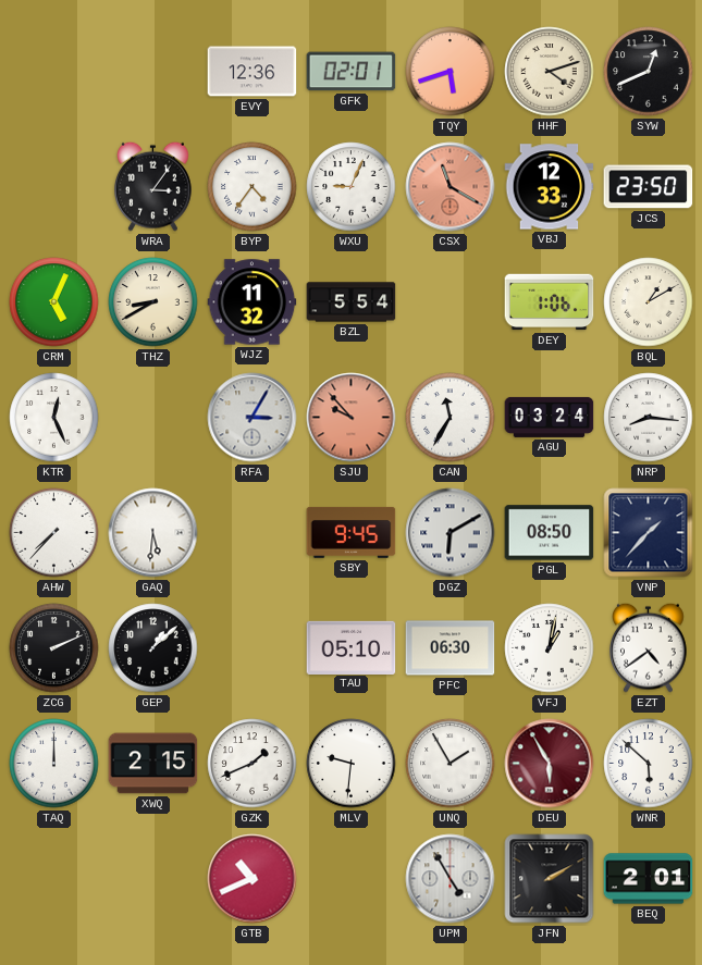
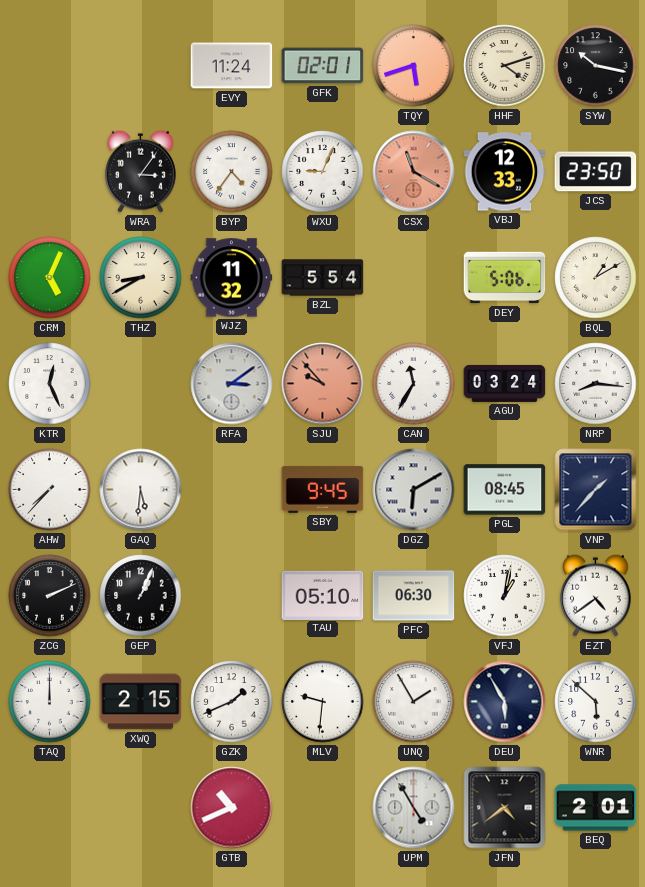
EVY: 12:36 -> 11:24 (232, 66)
SYW: 12:41 -> 10:17 (596, 66)
DEY: 1:06 -> 5:06 (505, 278)
RFA: 3:05 -> 3:09 (232, 384)
PGL: 08:50 -> 08:45 (505, 490)
GEP: 1:08 -> 1:04 (141, 596)
DEU dial: burgundy -> navy (505, 702)
JFN: 2:10 -> 4:39 (505, 808)
